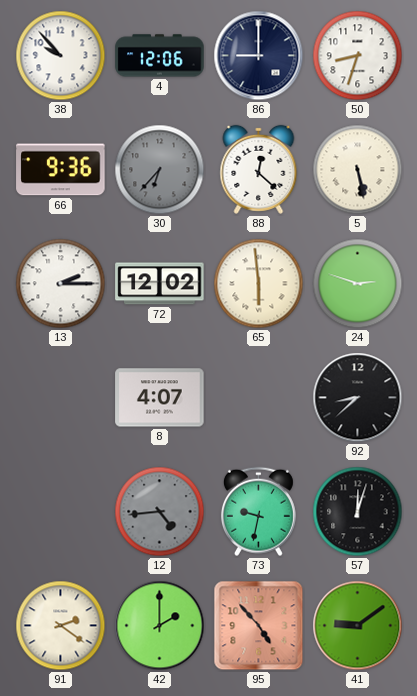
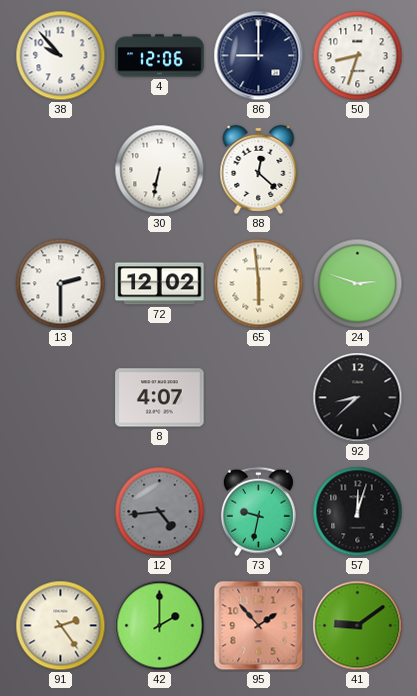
66: 9:36 -> none (61, 170)
30: 6:37 -> 6:32 (160, 170)
30 dial: grey -> white (160, 170)
5: 5:28 -> none (358, 170)
13: 2:15 -> 2:30 (61, 284)
91: 2:21 -> 2:24 (61, 626)
95: 4:53 -> 1:53 (259, 626)
